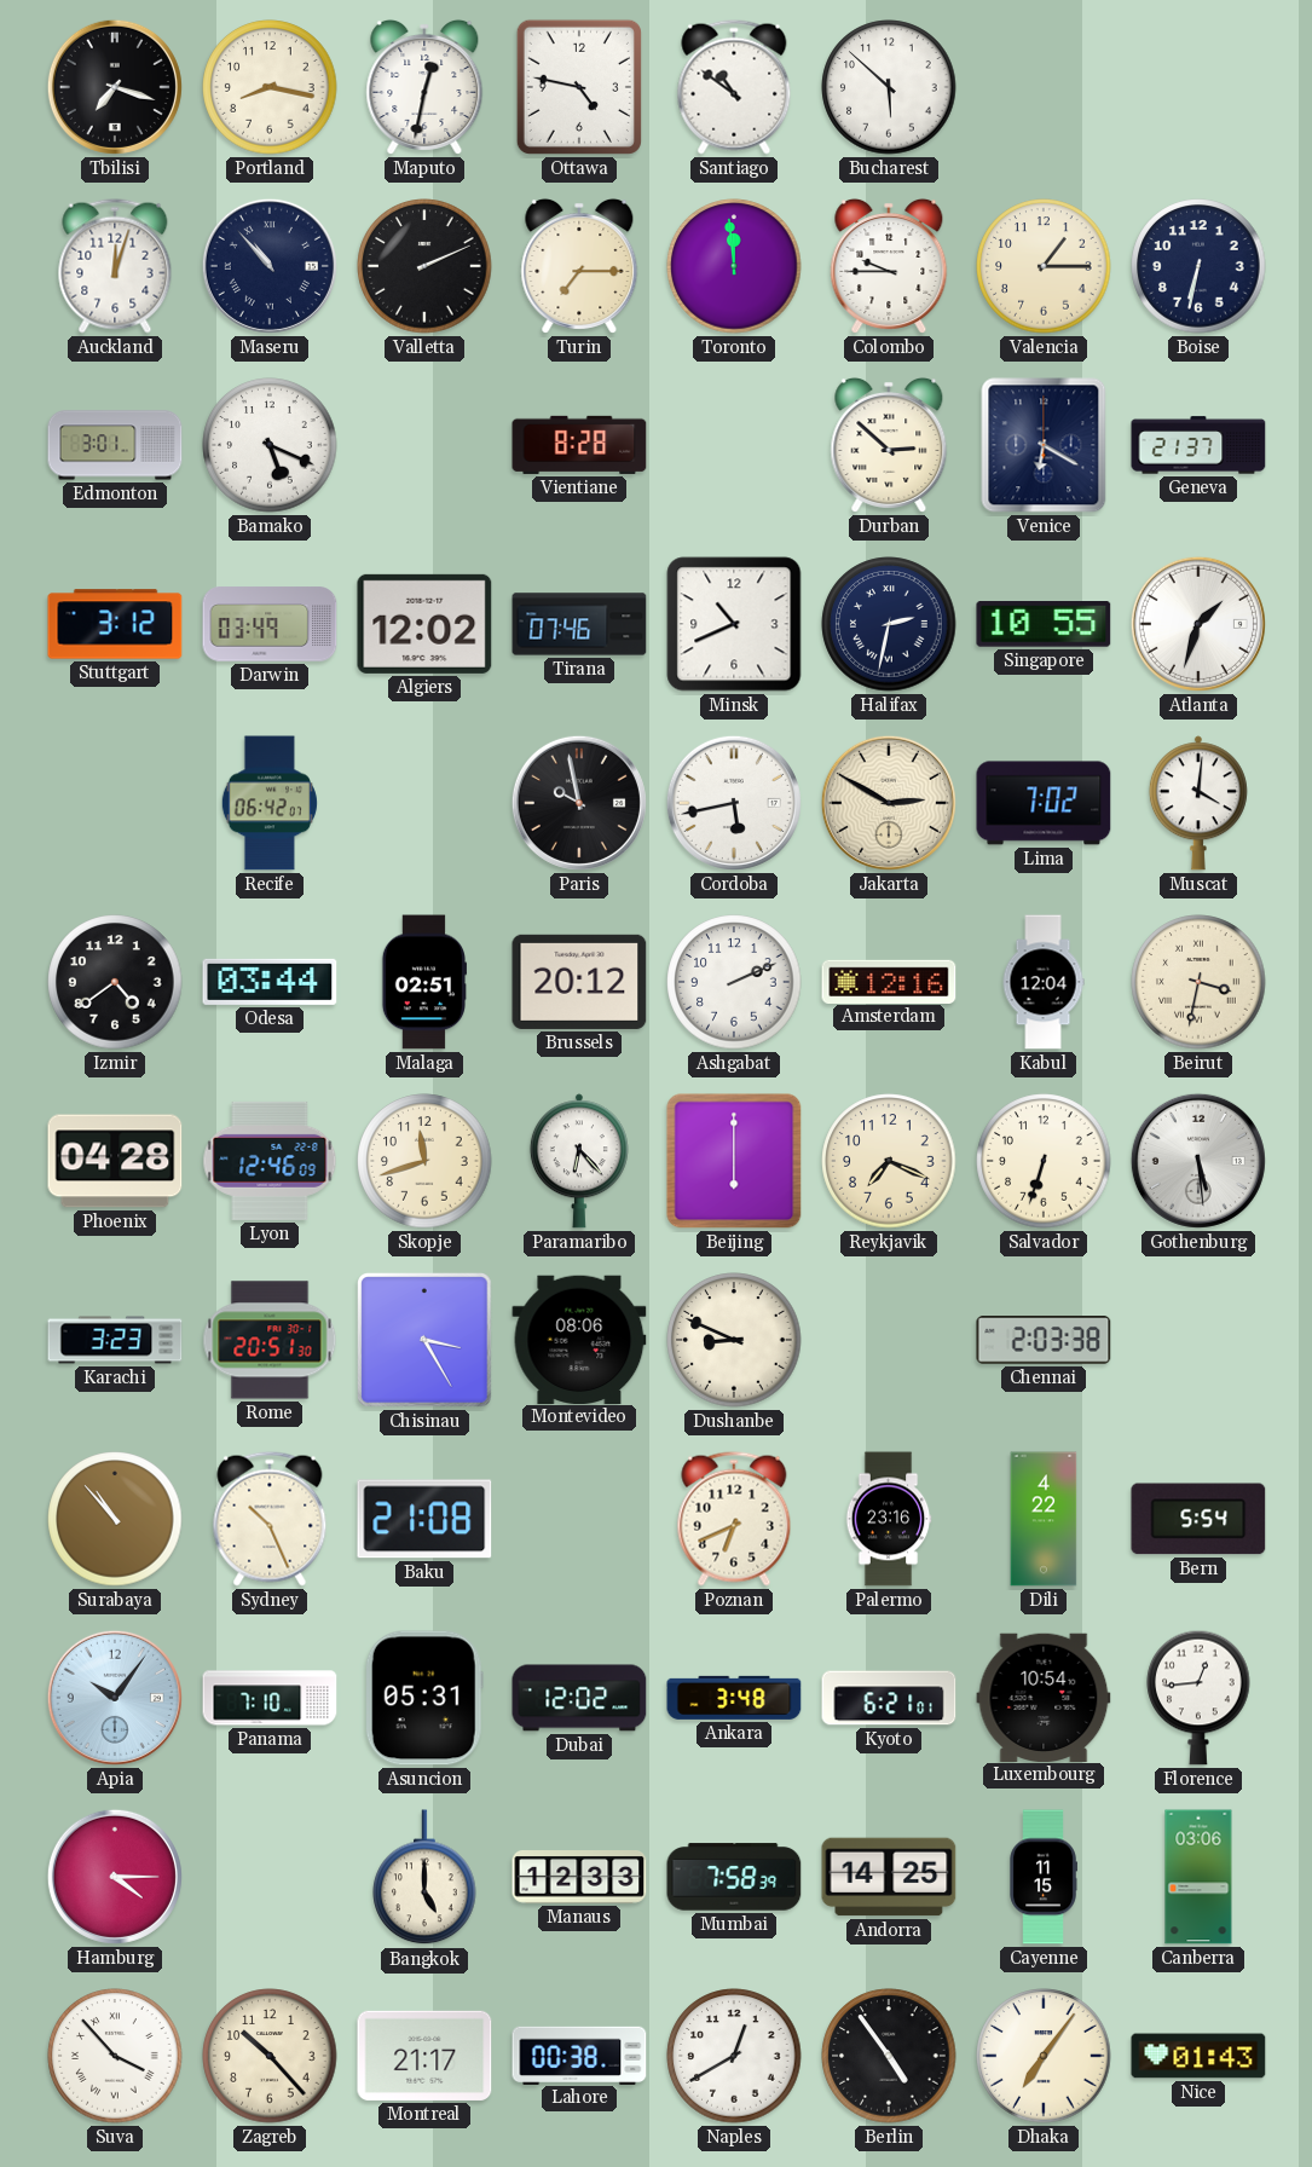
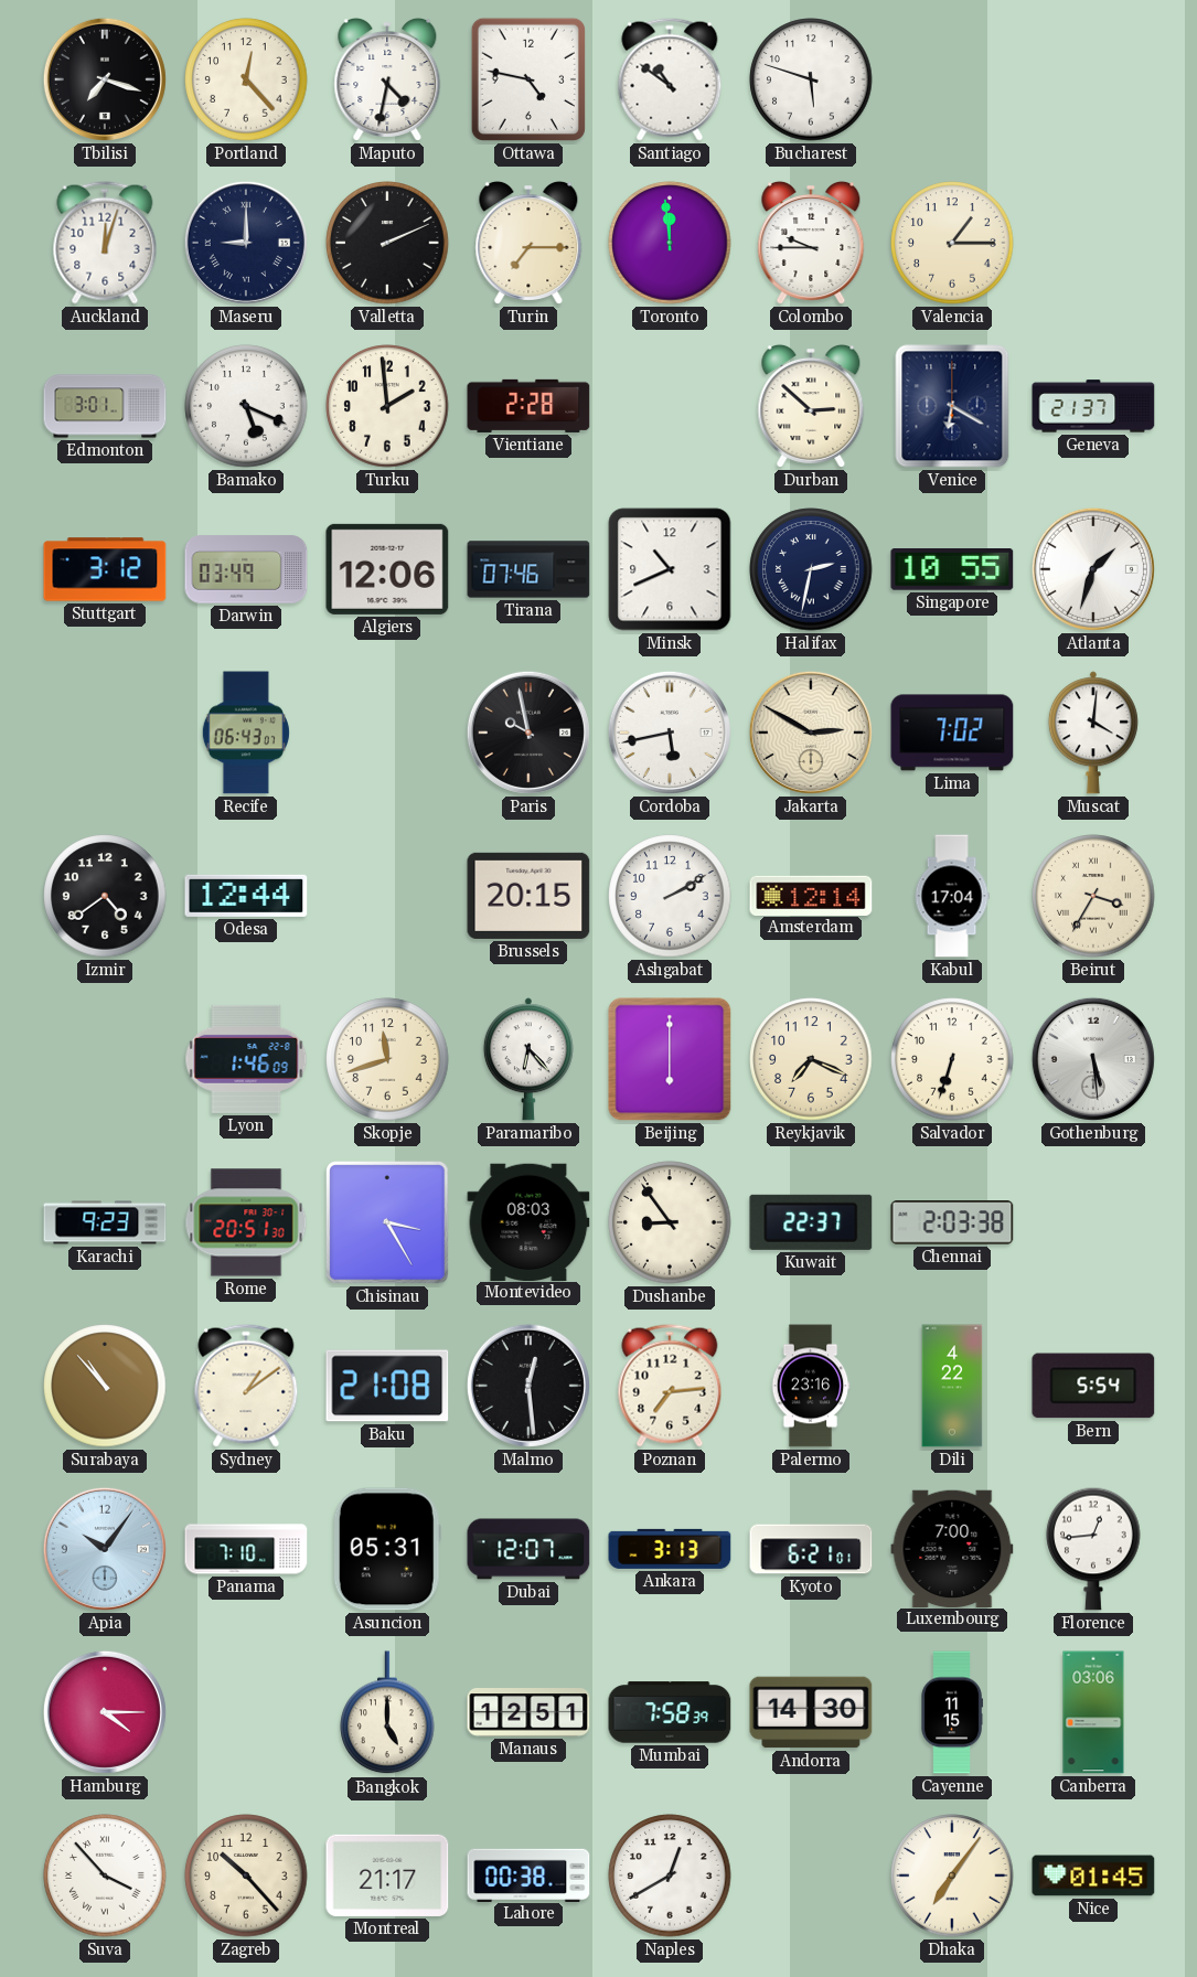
Portland: 8:17 -> 12:23 (246, 79)
Maputo: 12:32 -> 4:32 (387, 79)
Bucharest: 5:52 -> 5:48 (811, 79)
Maseru: 10:53 -> 9:00 (246, 243)
Boise: 6:32 -> none (1198, 266)
Turku: none -> 1:59 (387, 406)
Vientiane: 8:28 -> 2:28 (528, 406)
Algiers: 12:02 -> 12:06 (387, 569)
Recife: 06:42 -> 06:43 (246, 733)
Odesa: 03:44 -> 12:44 (246, 896)
Malaga: 02:51 -> none (423, 982)
Brussels: 20:12 -> 20:15 (528, 896)
Ashgabat: 2:11 -> 2:10 (670, 896)
Amsterdam: 12:16 -> 12:14 (811, 895)
Kabul: 12:04 -> 17:04 (952, 896)
Beirut: 3:32 -> 3:35 (1093, 896)
Phoenix: 04:28 -> none (115, 1161)
Lyon: 12:46 -> 1:46 (246, 1059)
Karachi: 3:23 -> 9:23 (105, 1222)
Montevideo: 08:06 -> 08:03 (528, 1221)
Dushanbe: 8:49 -> 8:54 (670, 1222)
Kuwait: none -> 22:37 (811, 1222)
Sydney: 10:26 -> 1:09 (246, 1386)
Malmo: none -> 12:29 (528, 1386)
Poznan: 6:41 -> 7:14 (670, 1386)
Dubai: 12:02 -> 12:07 (528, 1549)
Ankara: 3:48 -> 3:13 (670, 1549)
Luxembourg: 10:54 -> 7:00 (952, 1548)
Manaus: 12:33 -> 12:51 (528, 1712)
Andorra: 14:25 -> 14:30 (811, 1712)
Berlin: 4:54 -> none (889, 2056)
Nice: 01:43 -> 01:45 (1093, 1876)
